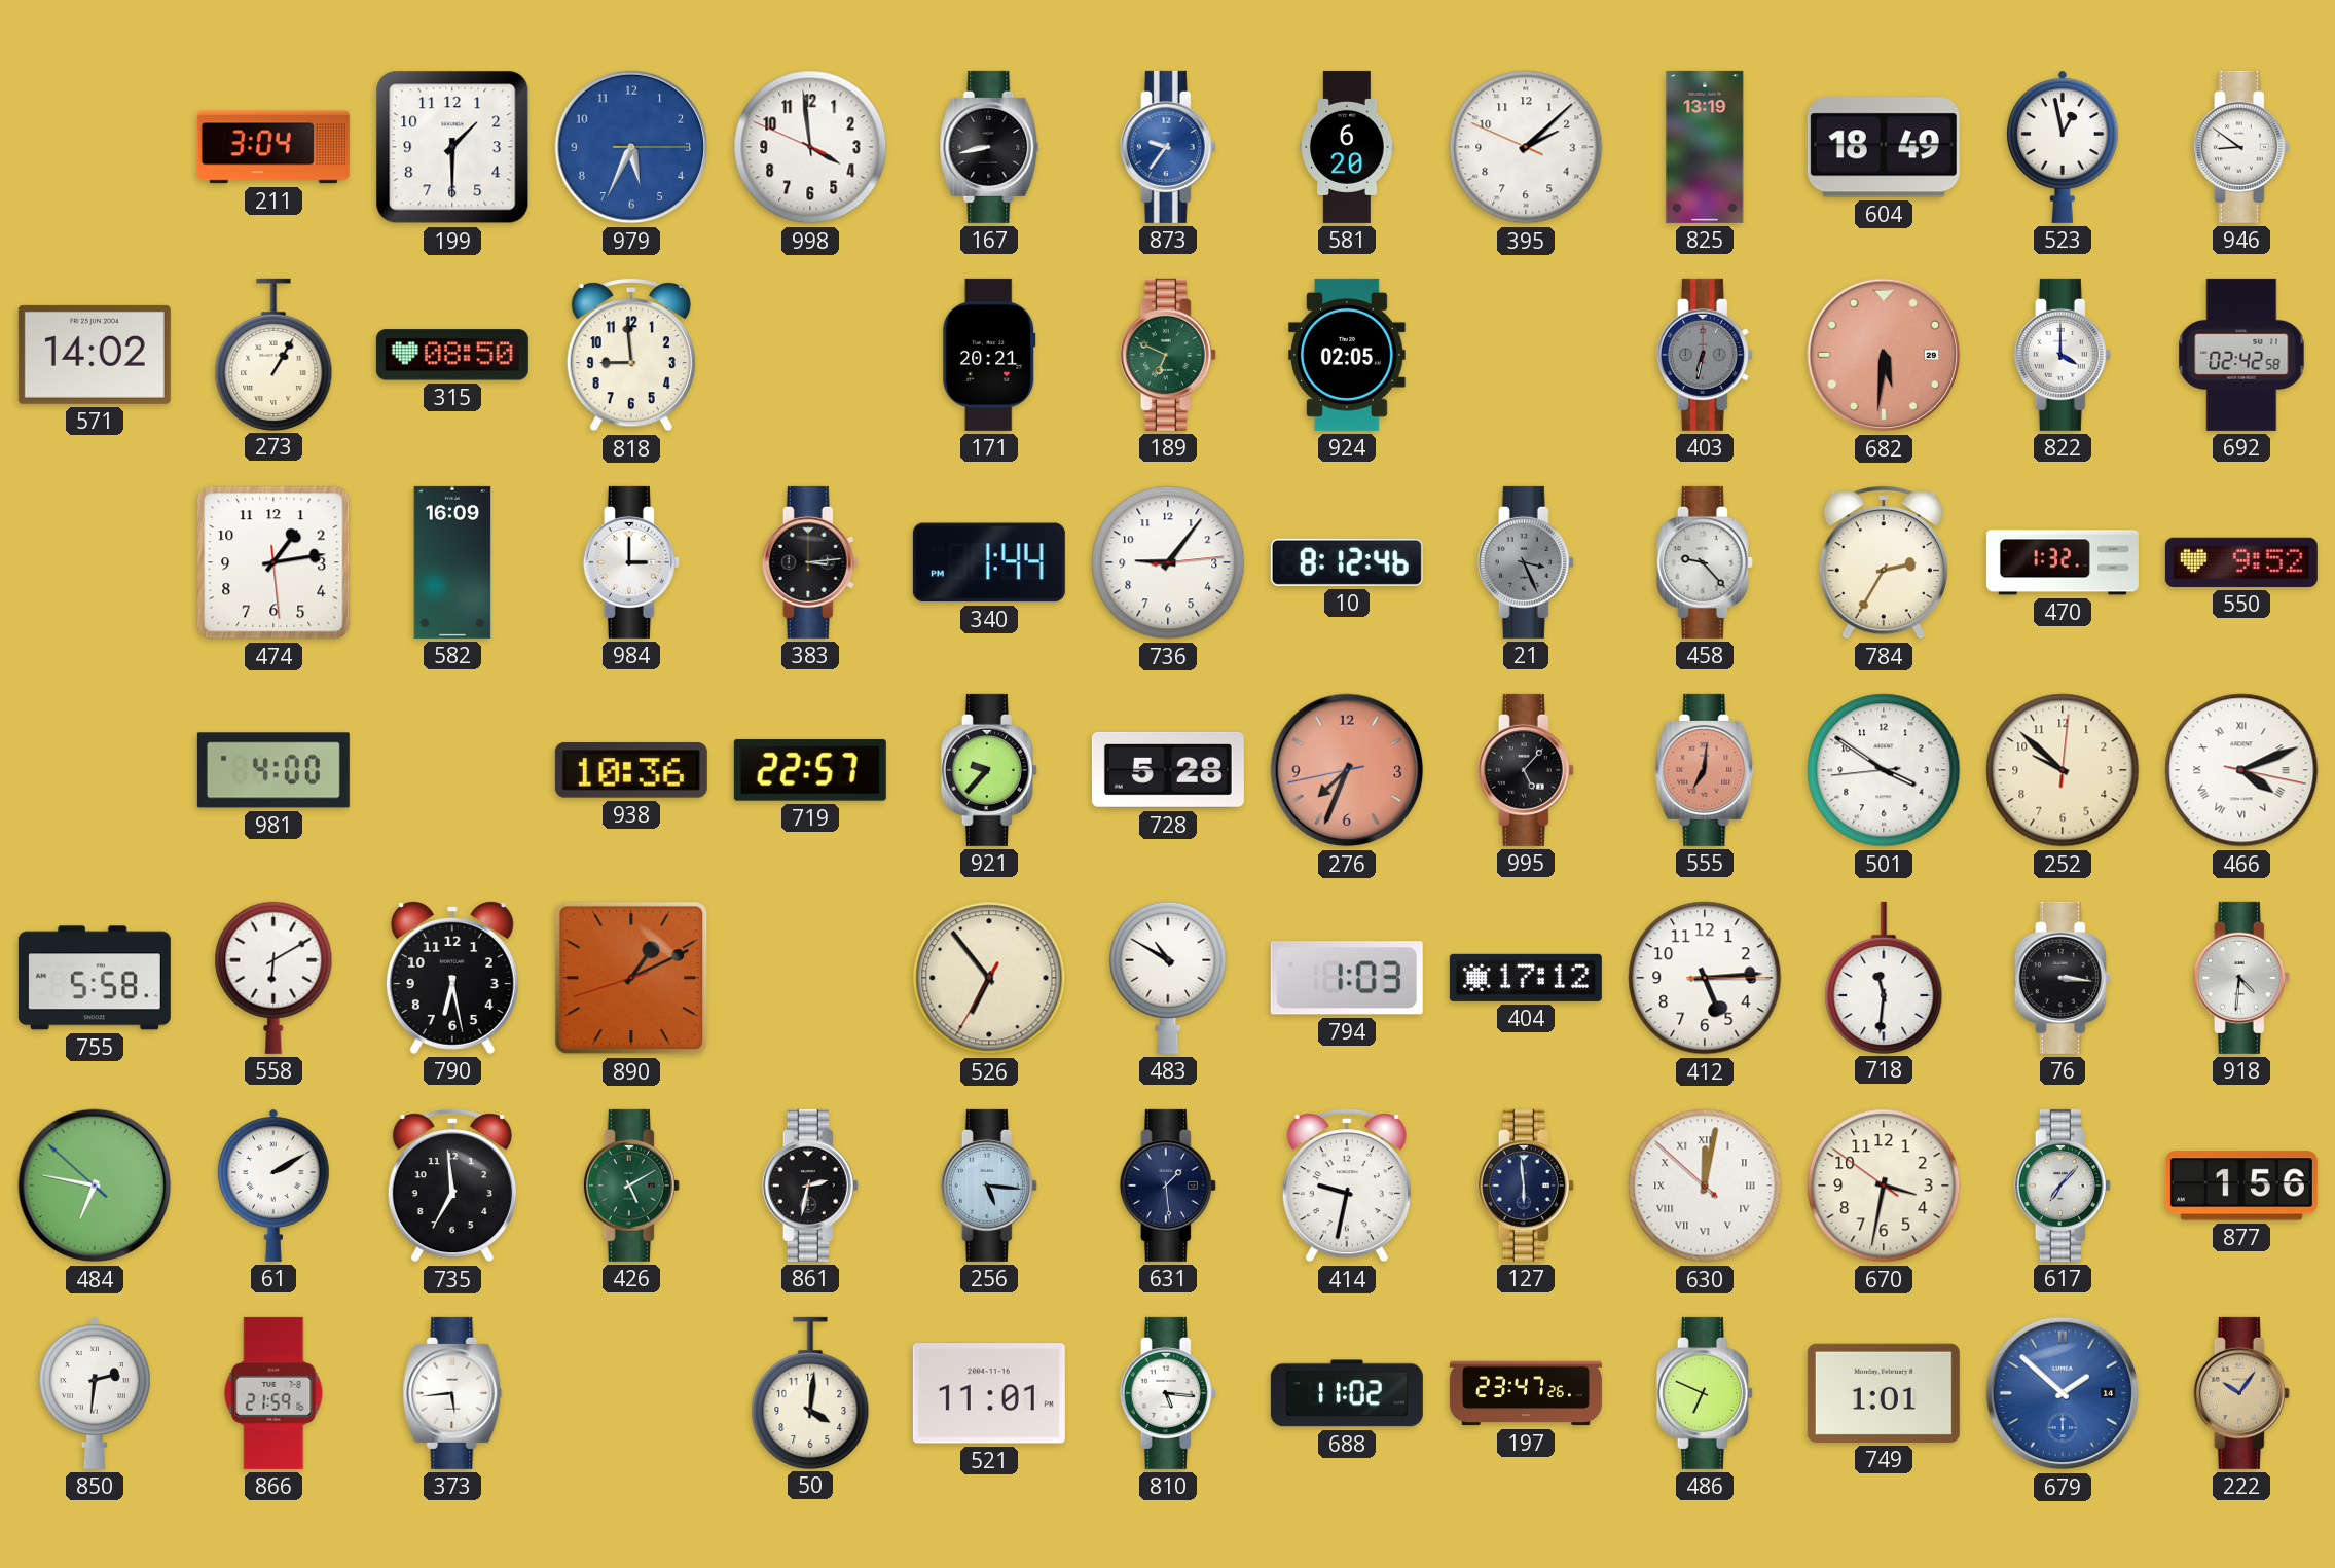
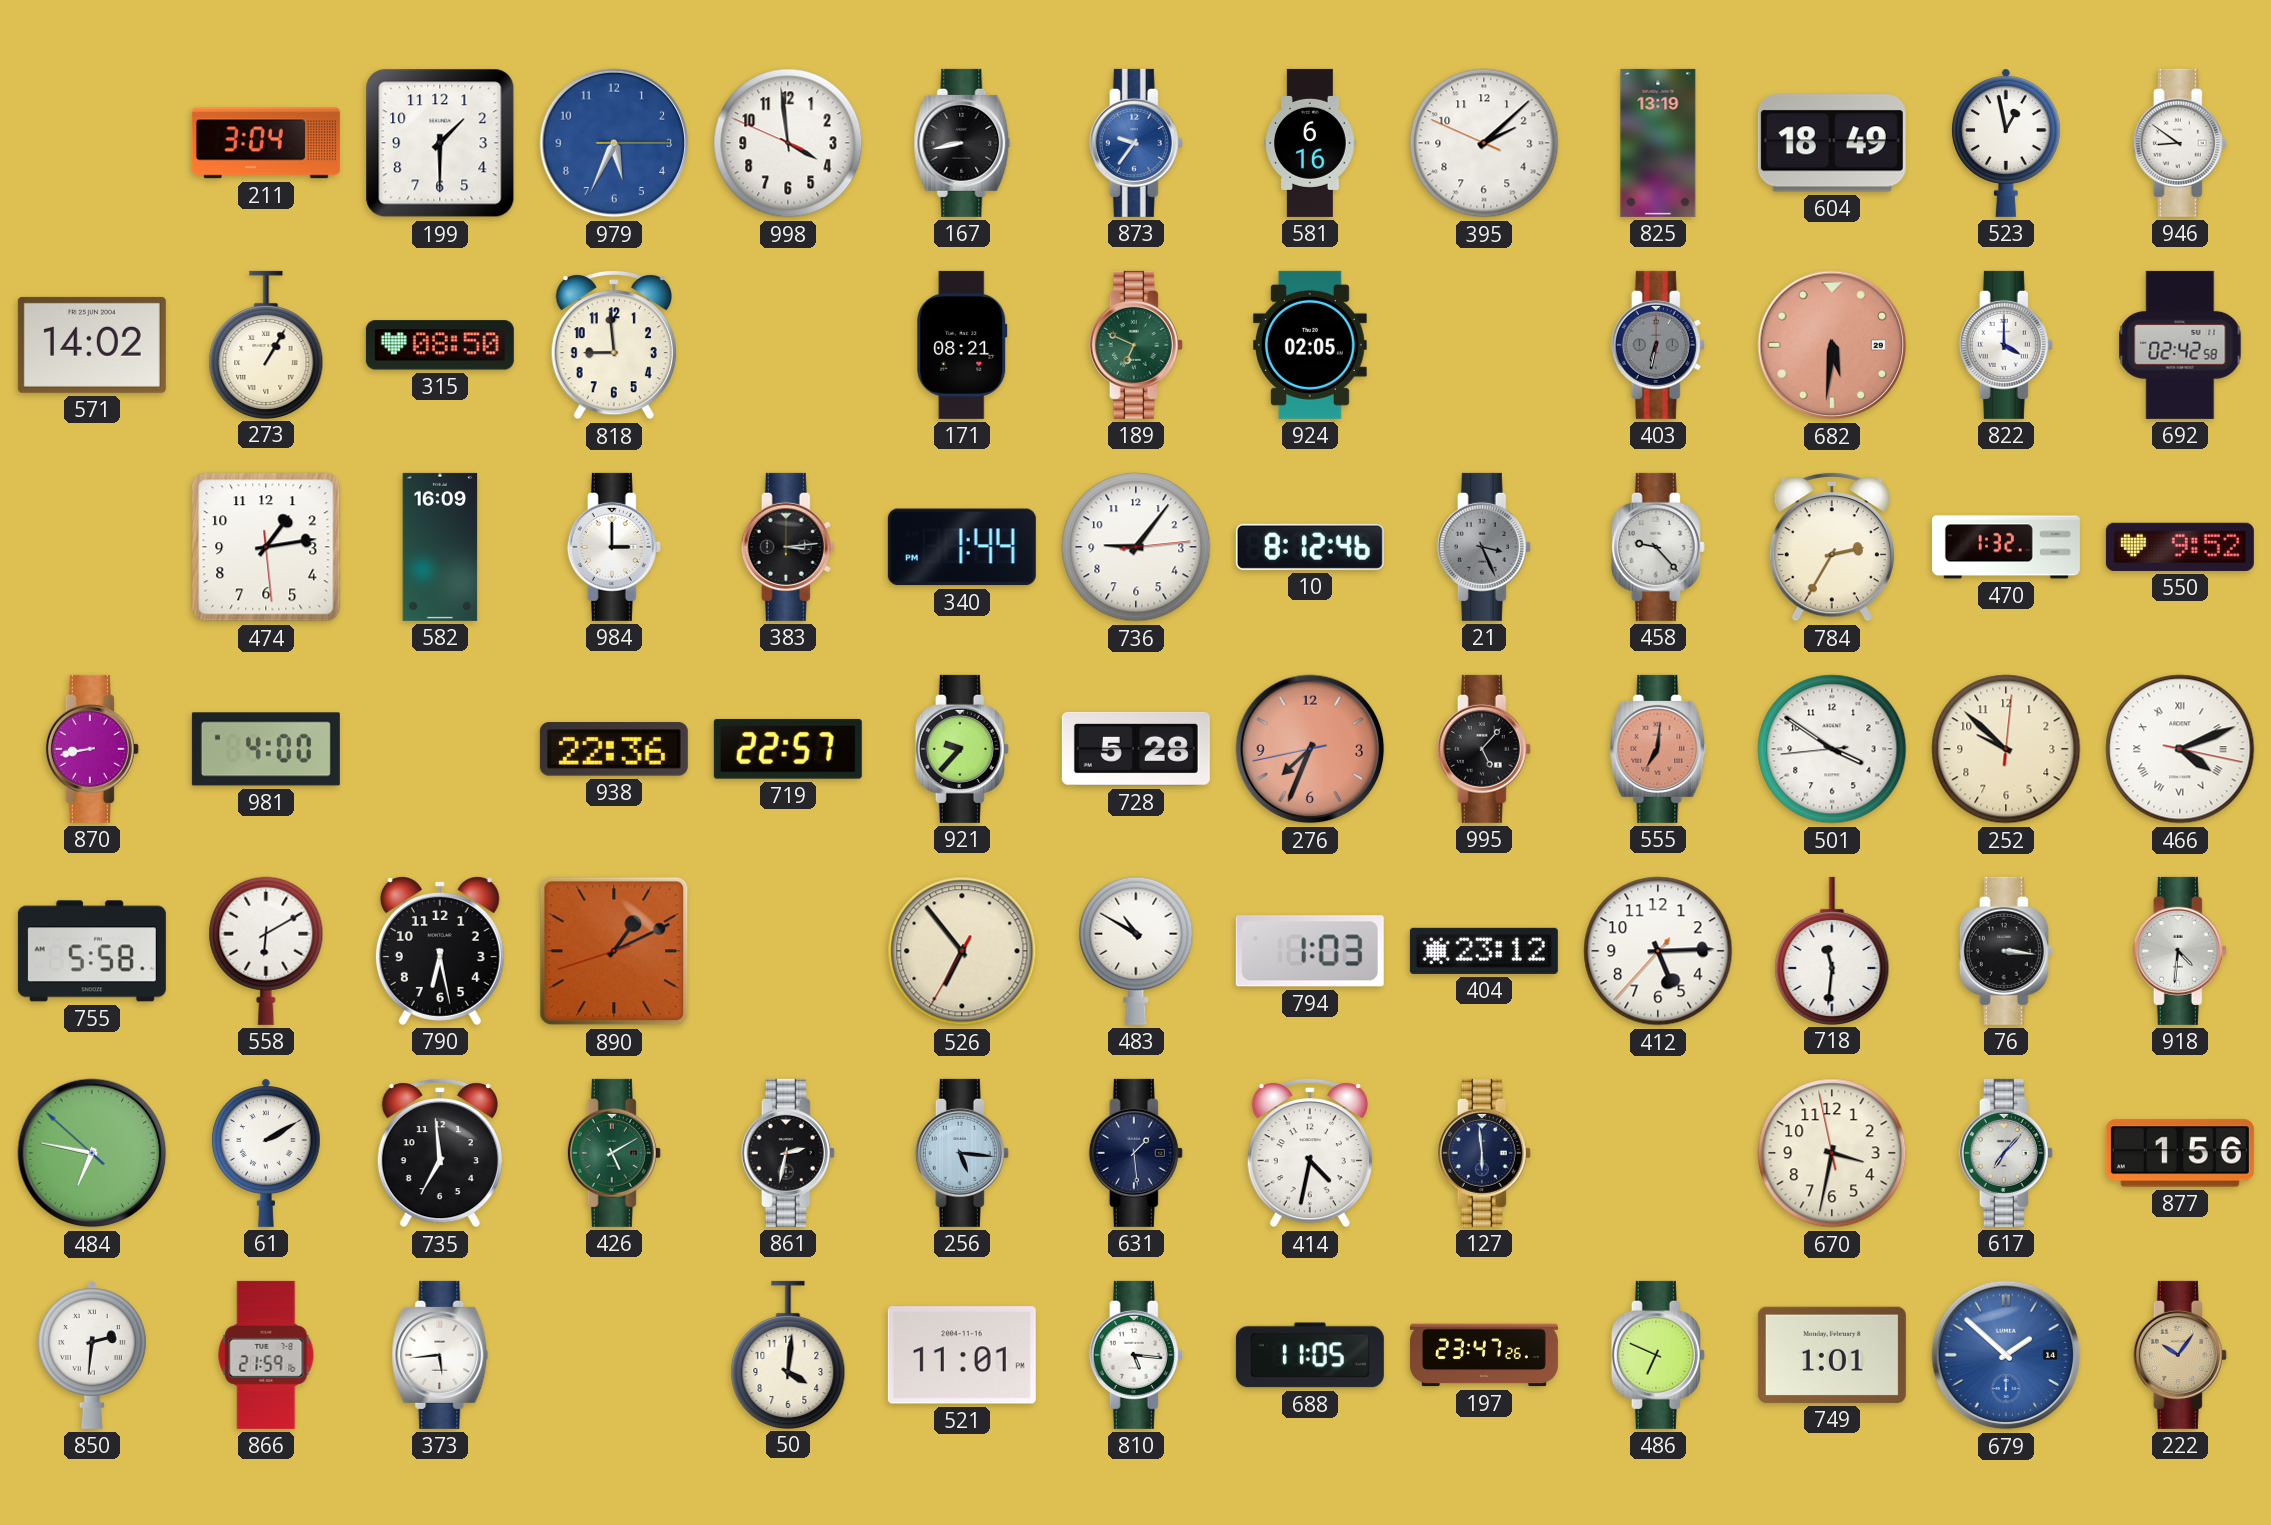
581: 6:20 -> 6:16 (1310, 143)
171: 20:21 -> 08:21 (962, 345)
870: none -> 8:43 (92, 749)
938: 10:36 -> 22:36 (614, 749)
404: 17:12 -> 23:12 (1484, 951)
412: 5:14:15 -> 5:14:37 (1658, 951)
414: 9:32 -> 4:32 (1310, 1153)
630: 12:01 -> none (1705, 1186)
670: 3:31:51 -> 3:31:58 (1832, 1153)
688: 11:02 -> 11:05 (1310, 1355)
